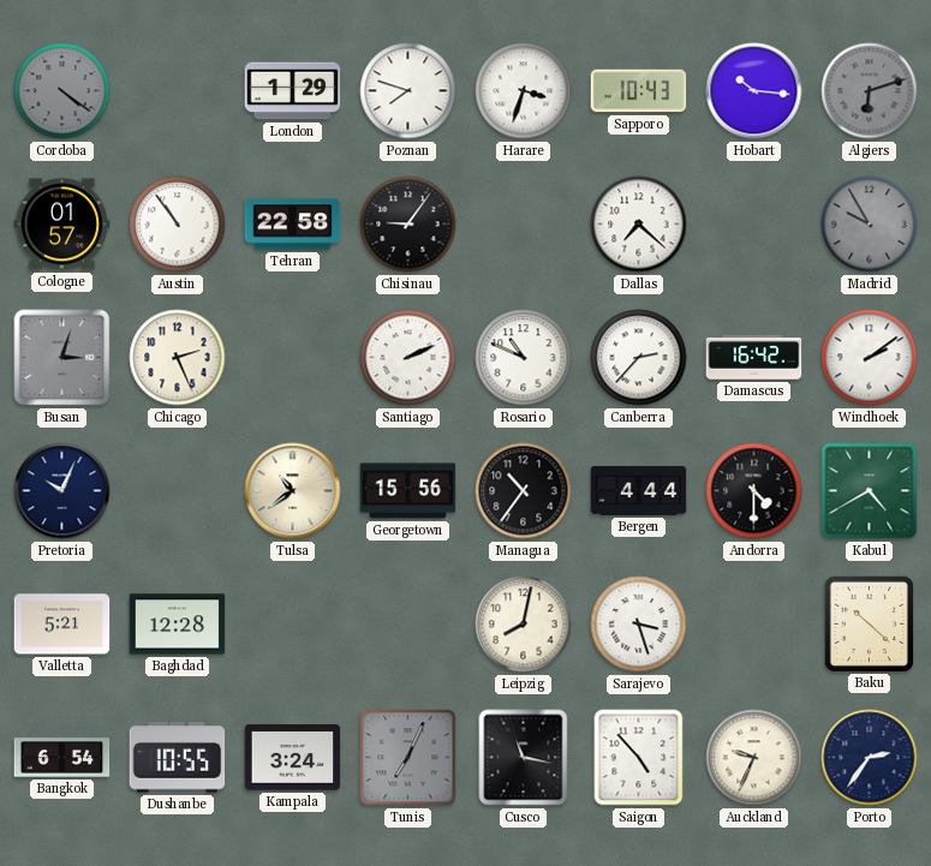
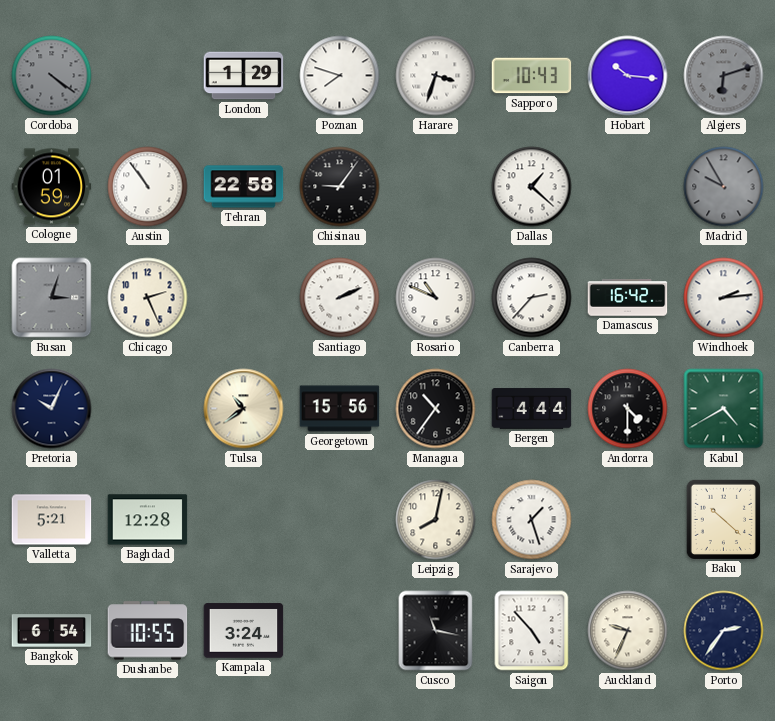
Cologne: 01:57 -> 01:59 (52, 187)
Dallas: 7:22 -> 1:22 (532, 187)
Windhoek: 2:09 -> 2:14 (724, 298)
Sarajevo: 3:27 -> 1:27 (532, 520)
Tunis: 7:04 -> none (408, 758)
